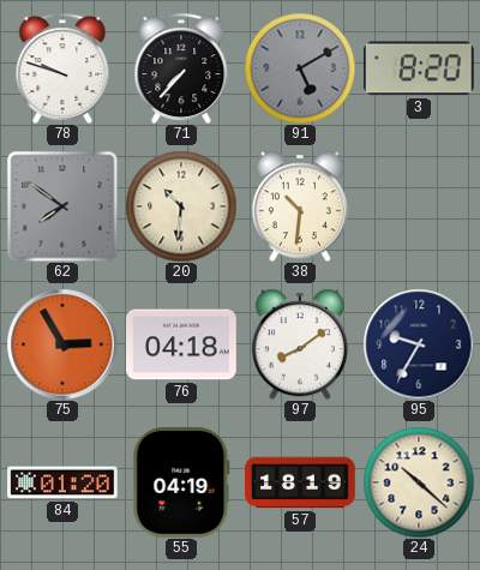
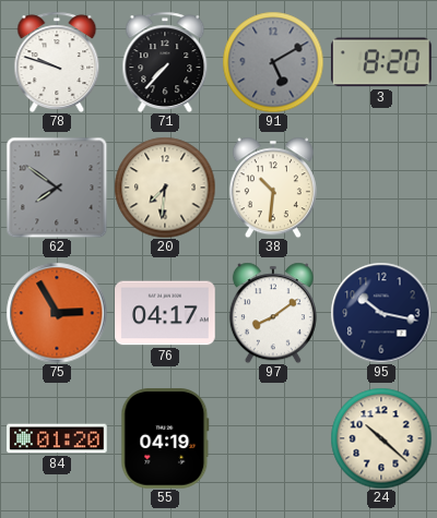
20: 10:31 -> 7:31 (165, 188)
76: 04:18 -> 04:17 (165, 313)
95: 9:35 -> 10:17 (381, 313)
57: 18:19 -> none (300, 482)
